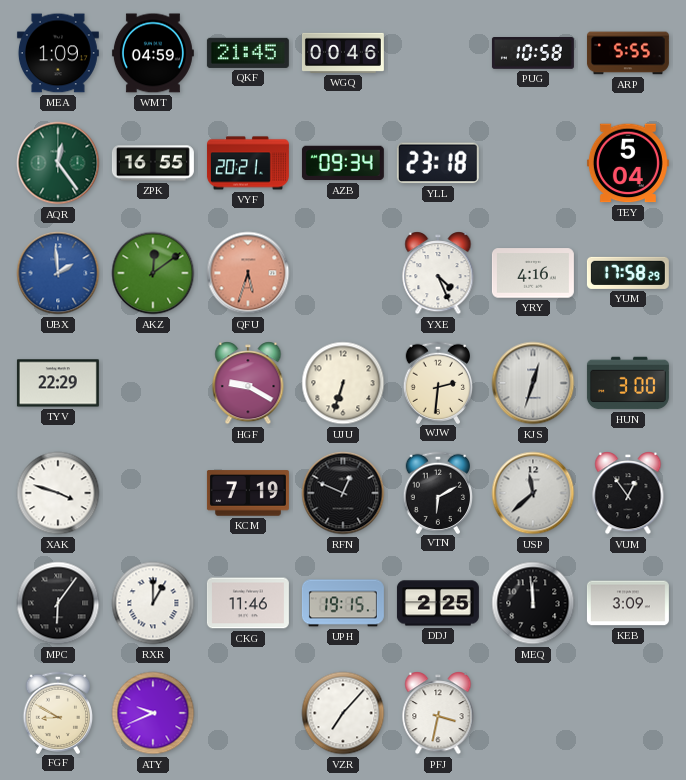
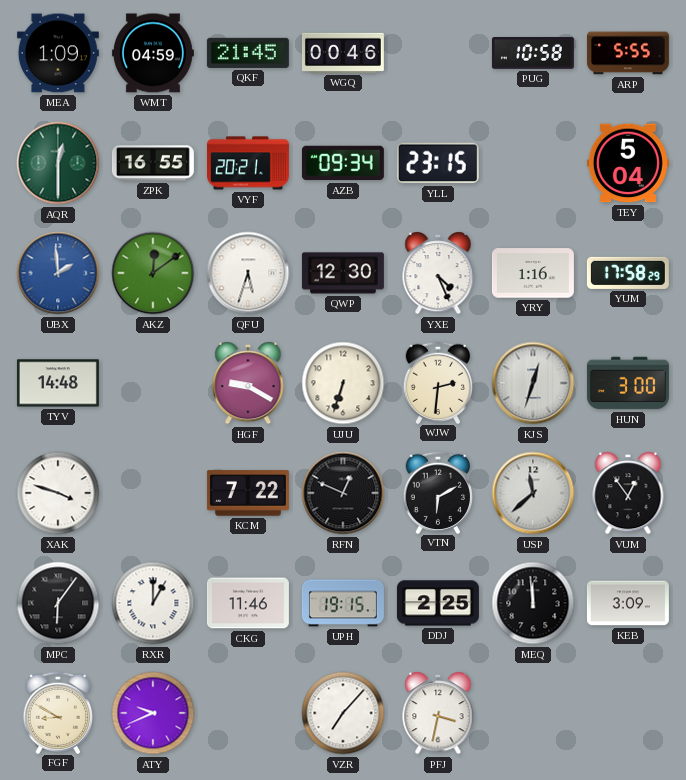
AQR: 12:24 -> 12:30 (58, 163)
YLL: 23:18 -> 23:15 (438, 163)
QFU dial: salmon -> white (248, 273)
QWP: none -> 12:30 (343, 273)
YRY: 4:16 -> 1:16 (533, 273)
TYV: 22:29 -> 14:48 (58, 383)
KCM: 7:19 -> 7:22 (248, 493)
